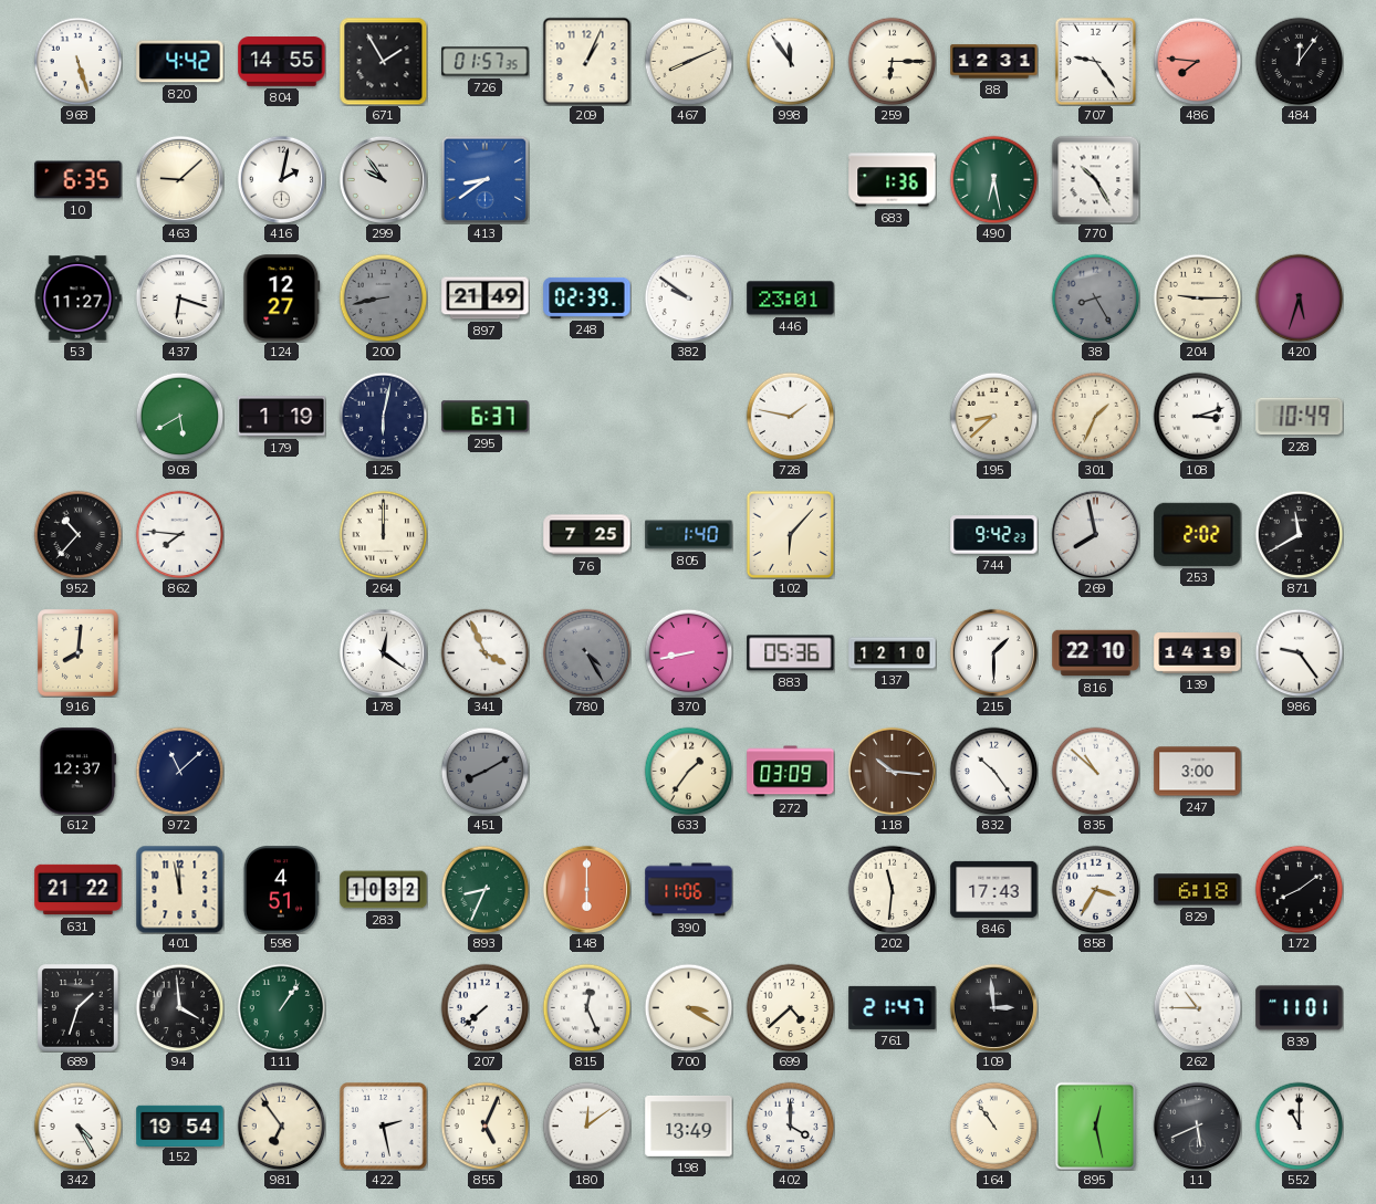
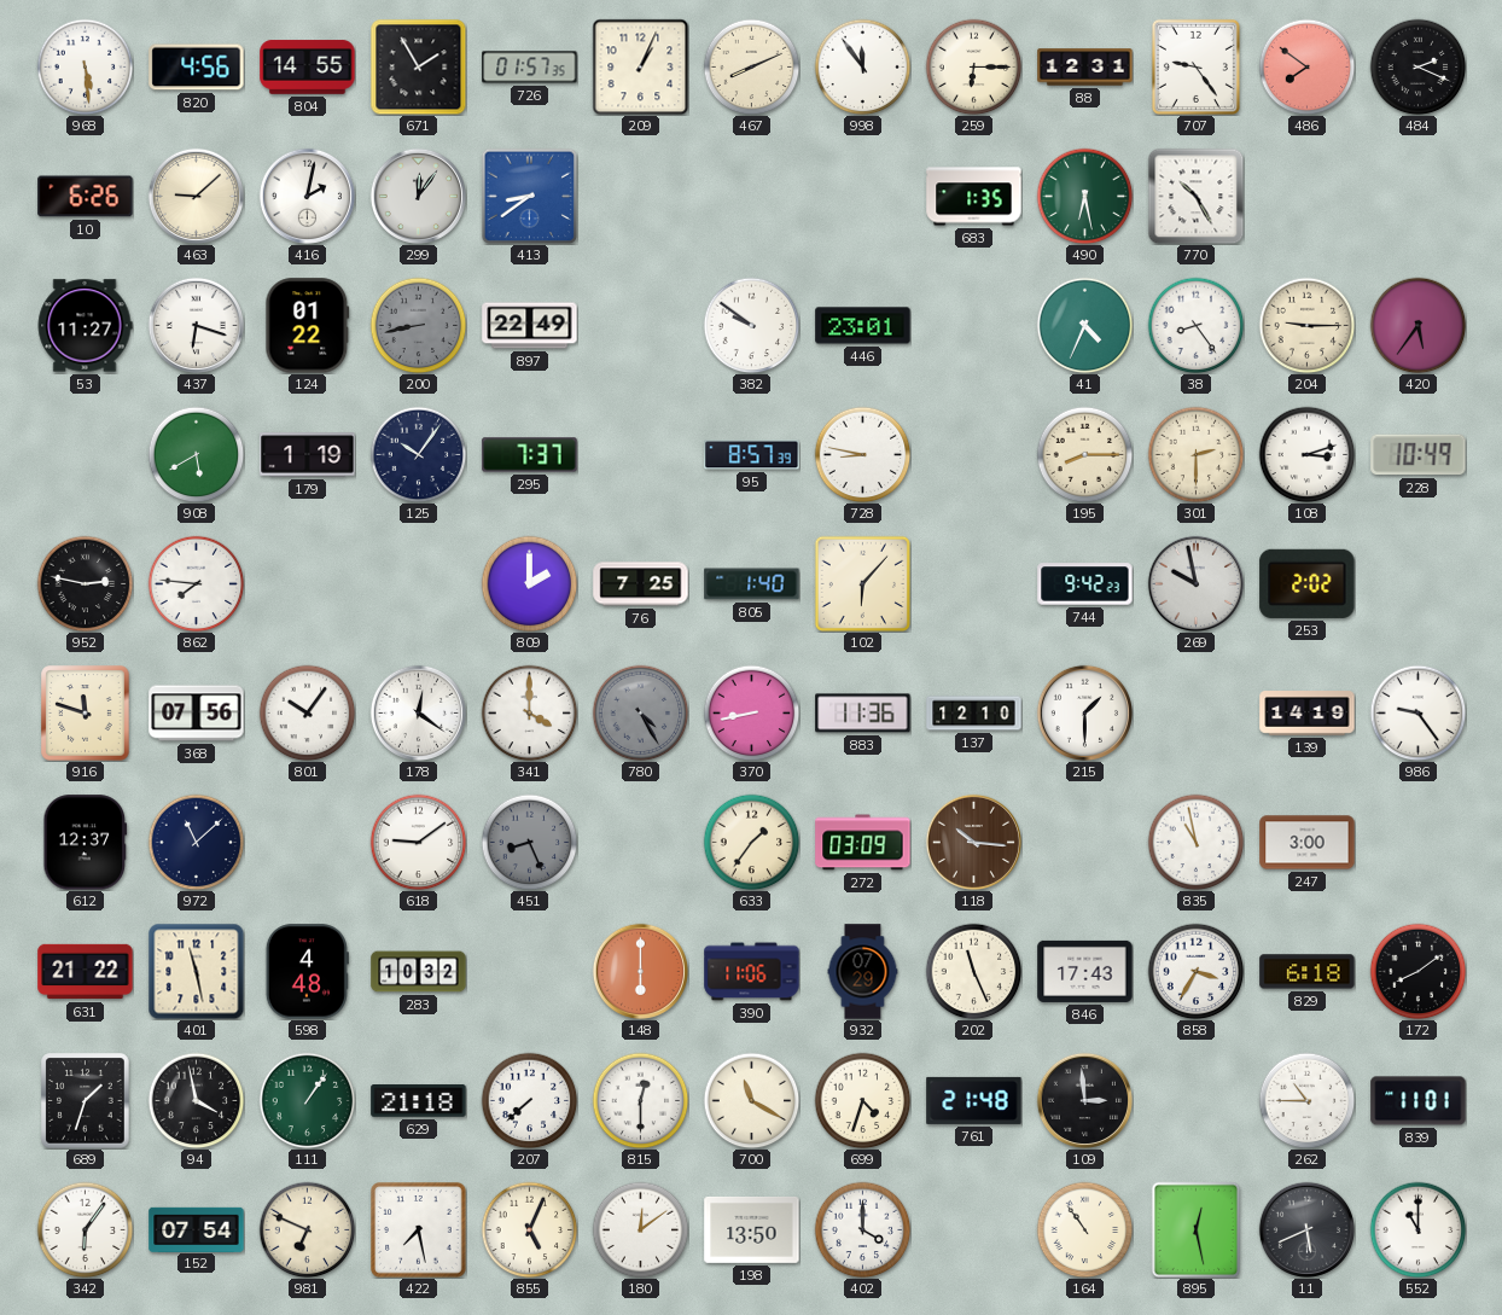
968: 5:27 -> 5:29 (85, 66)
820: 4:42 -> 4:56 (197, 68)
486: 7:46 -> 7:51 (1306, 66)
484: 12:06 -> 2:19 (1417, 66)
10: 6:35 -> 6:26 (86, 197)
299: 9:54 -> 12:06 (418, 196)
683: 1:36 -> 1:35 (974, 197)
124: 12:27 -> 01:22 (308, 326)
897: 21:49 -> 22:49 (530, 326)
248: 02:39 -> none (587, 297)
41: none -> 4:34 (1084, 325)
38: 8:25 -> 8:24 (1195, 325)
38 dial: grey -> white (1195, 325)
420: 5:33 -> 5:36 (1417, 325)
125: 6:02 -> 10:06 (418, 454)
295: 6:37 -> 7:37 (530, 455)
95: none -> 8:57 (752, 455)
728: 1:47 -> 8:47 (862, 454)
195: 8:38 -> 8:15 (1084, 454)
301: 1:34 -> 2:30 (1195, 454)
952: 10:37 -> 2:47 (85, 583)
264: 12:00 -> none (383, 534)
809: none -> 2:00 (529, 583)
269: 7:58 -> 9:58 (1195, 583)
871: 11:40 -> none (1299, 534)
916: 8:01 -> 11:48 (86, 714)
368: none -> 07:56 (197, 714)
801: none -> 10:06 (307, 712)
341: 3:56 -> 4:00 (529, 712)
883: 05:36 -> 11:36 (863, 714)
816: 22:10 -> none (1096, 653)
618: none -> 9:09 (418, 842)
451: 8:10 -> 8:26 (529, 842)
832: 10:24 -> none (993, 771)
835: 10:52 -> 10:58 (1195, 842)
401: 11:58 -> 11:28 (196, 971)
598: 4:51 -> 4:48 (307, 972)
893: 8:34 -> none (484, 889)
932: none -> 07:29 (863, 972)
202: 11:31 -> 11:26 (973, 971)
94: 3:59 -> 3:58 (196, 1100)
629: none -> 21:18 (419, 1101)
815: 12:26 -> 12:30 (640, 1100)
700: 3:20 -> 11:20 (751, 1100)
699: 4:38 -> 4:33 (862, 1100)
761: 21:47 -> 21:48 (974, 1100)
342: 4:25 -> 6:06 (85, 1229)
152: 19:54 -> 07:54 (197, 1229)
981: 6:54 -> 6:49 (307, 1229)
422: 2:28 -> 7:28 (419, 1230)
198: 13:49 -> 13:50 (752, 1229)
